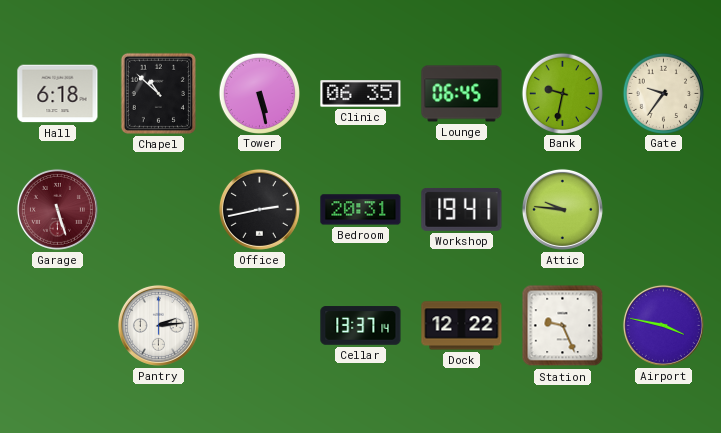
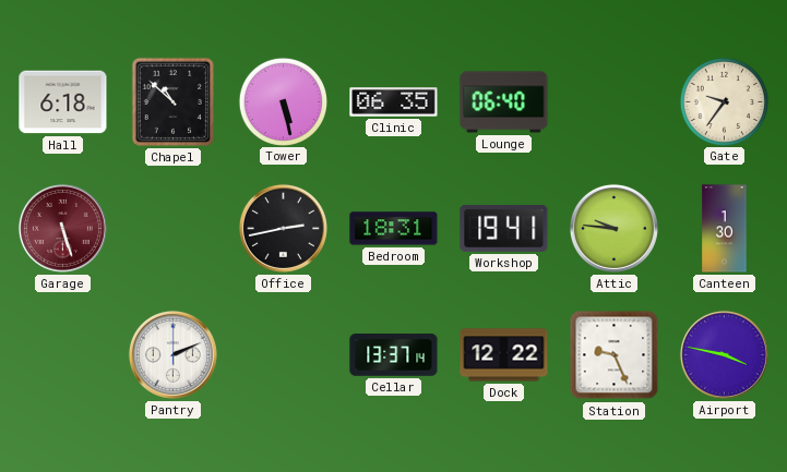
Lounge: 06:45 -> 06:40 (504, 102)
Bank: 9:32 -> none (562, 93)
Bedroom: 20:31 -> 18:31 (394, 229)
Canteen: none -> 1:30 (725, 229)
Pantry: 2:14 -> 2:11 (172, 354)
